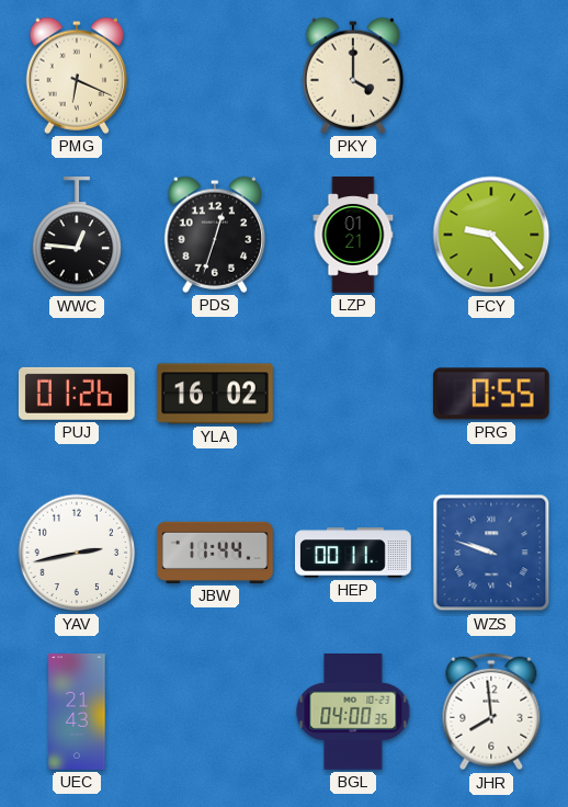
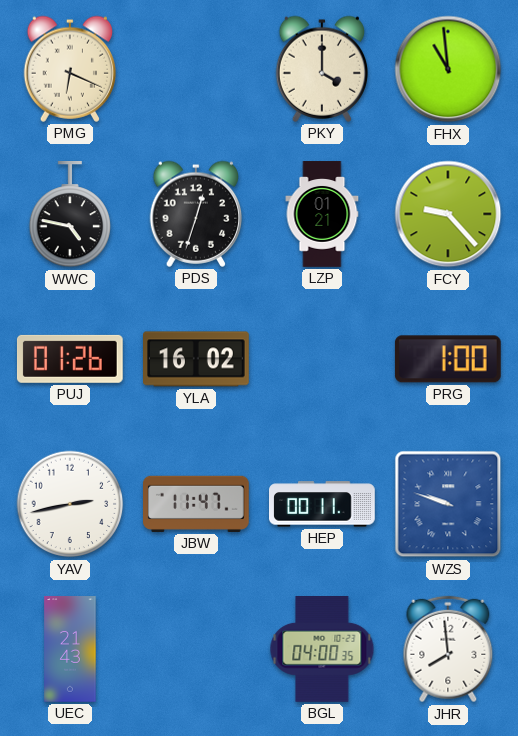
FHX: none -> 10:59 (448, 69)
WWC: 12:46 -> 4:47 (70, 215)
PRG: 0:55 -> 1:00 (448, 359)
JBW: 11:44 -> 11:47 (197, 504)
